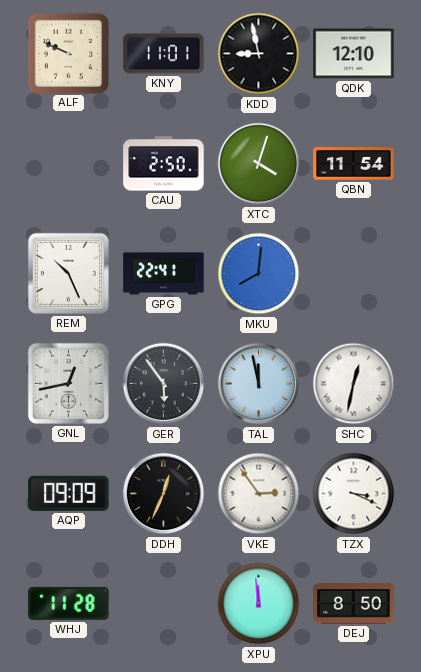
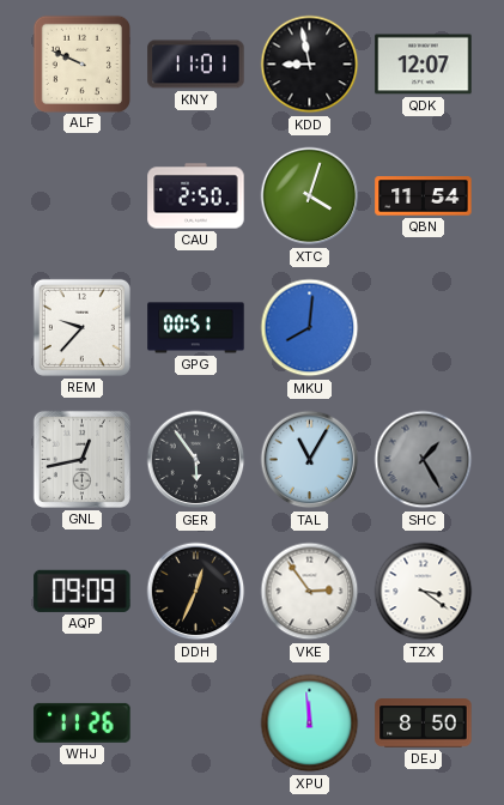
QDK: 12:10 -> 12:07 (424, 65)
REM: 10:26 -> 9:37 (81, 327)
GPG: 22:41 -> 00:51 (196, 328)
TAL: 11:58 -> 11:05 (310, 460)
SHC: 12:32 -> 1:25 (424, 460)
SHC dial: white -> grey (424, 460)
TZX: 3:19 -> 3:21 (424, 592)
WHJ: 11:28 -> 11:26 (83, 722)
